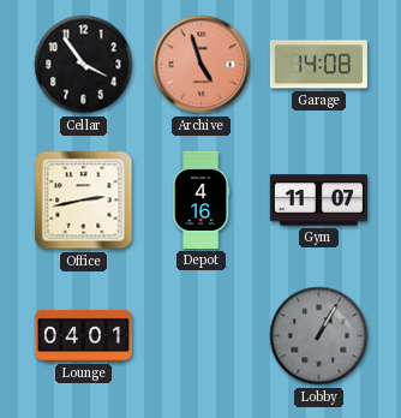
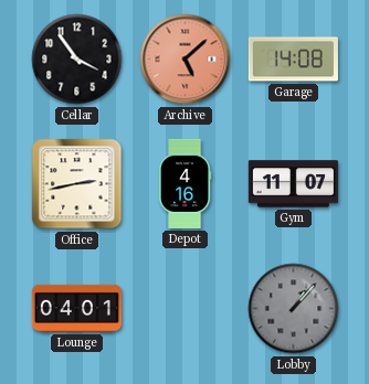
Archive: 4:57 -> 5:08 (186, 60)
Lobby: 1:05 -> 1:07 (294, 309)
